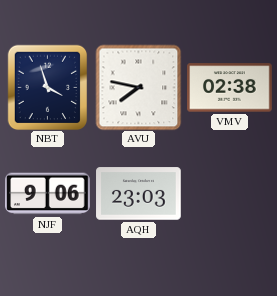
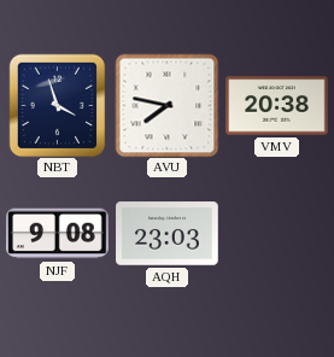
VMV: 02:38 -> 20:38 (277, 106)
NJF: 9:06 -> 9:08 (58, 234)
